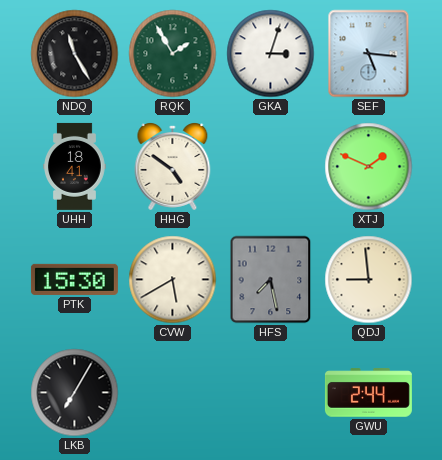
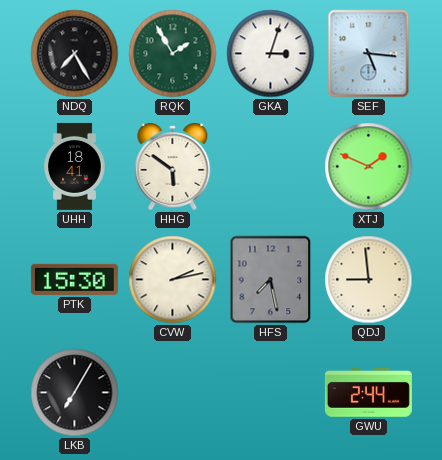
NDQ: 11:25 -> 7:25 (75, 54)
HHG: 4:51 -> 5:51 (173, 167)
CVW: 5:40 -> 2:13 (173, 280)
